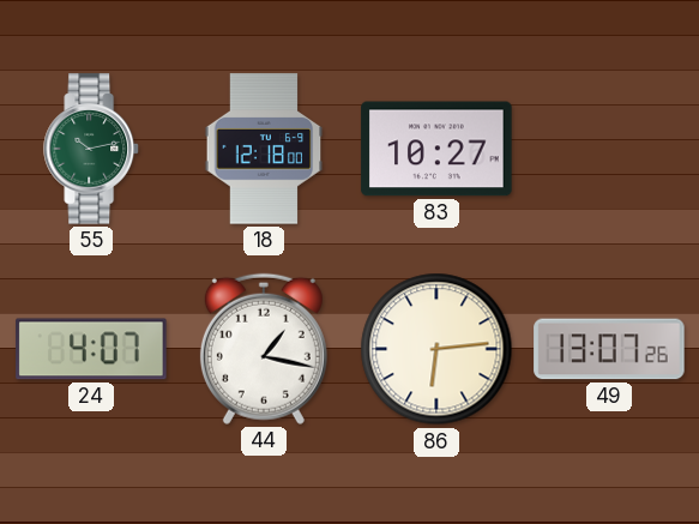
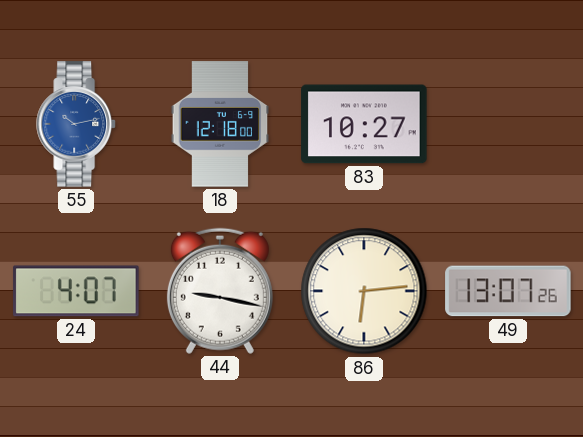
55 dial: green -> blue (76, 124)
44: 1:17 -> 9:17 (220, 291)
